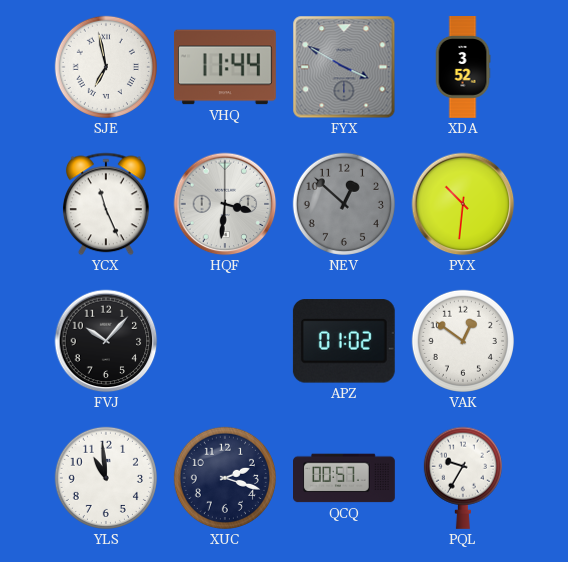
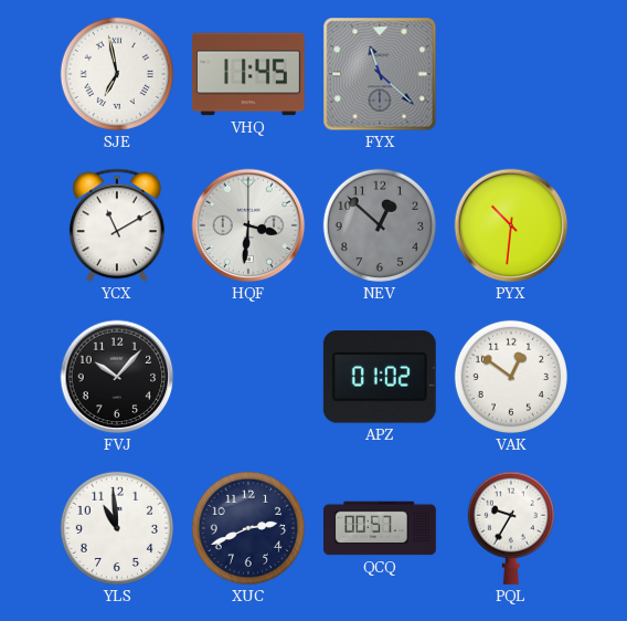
VHQ: 11:44 -> 11:45 (248, 74)
FYX: 3:50 -> 11:22 (380, 74)
XDA: 3:52 -> none (463, 68)
YCX: 11:26 -> 11:10 (117, 225)
XUC: 2:18 -> 2:41 (248, 528)
